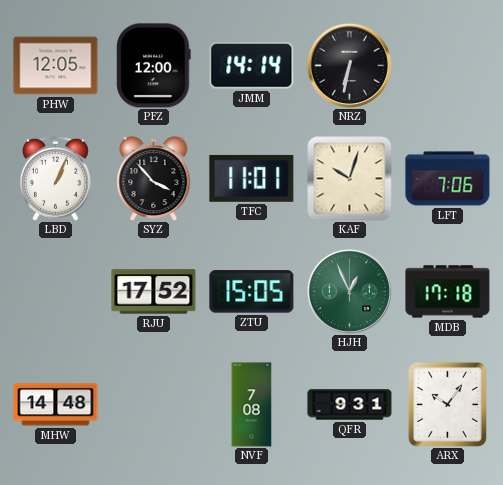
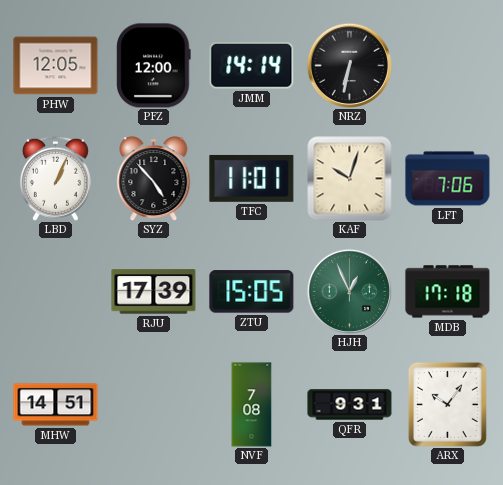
SYZ: 3:53 -> 4:53 (154, 179)
RJU: 17:52 -> 17:39 (154, 292)
MHW: 14:48 -> 14:51 (56, 405)
